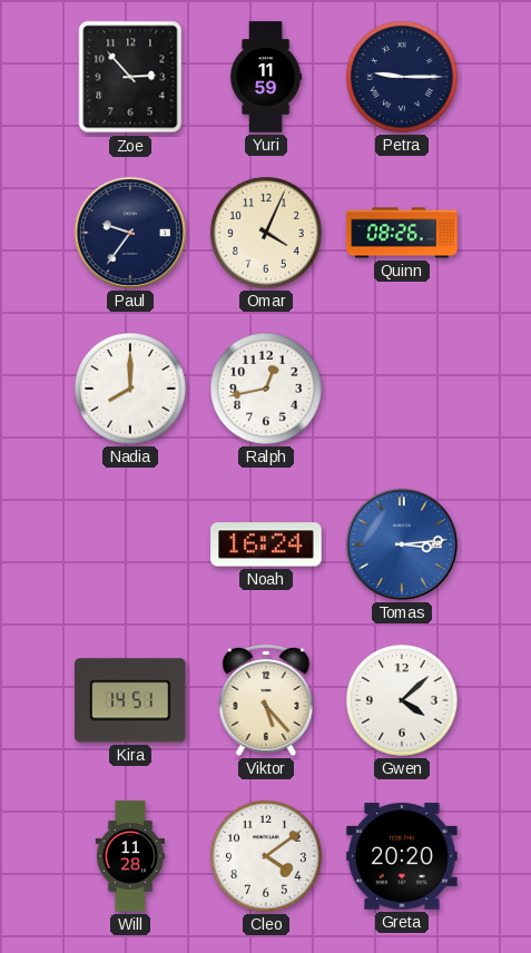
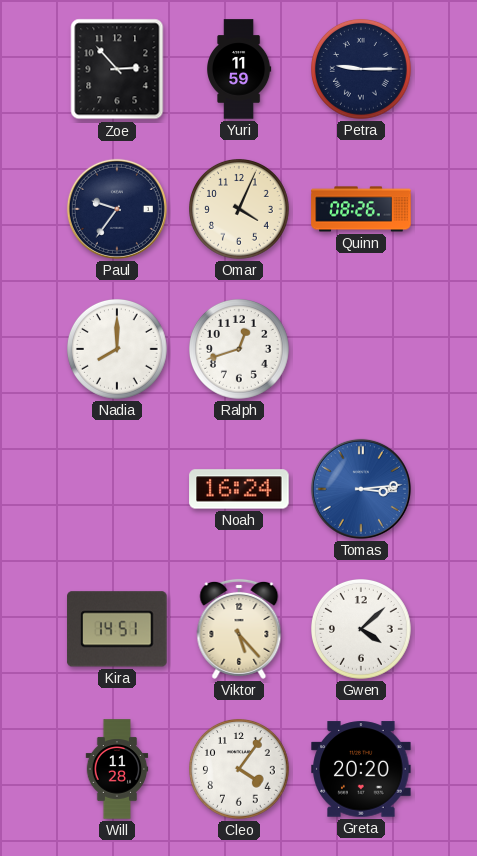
Ralph: 12:43 -> 12:42 (240, 350)
Cleo: 4:09 -> 4:06 (240, 770)
